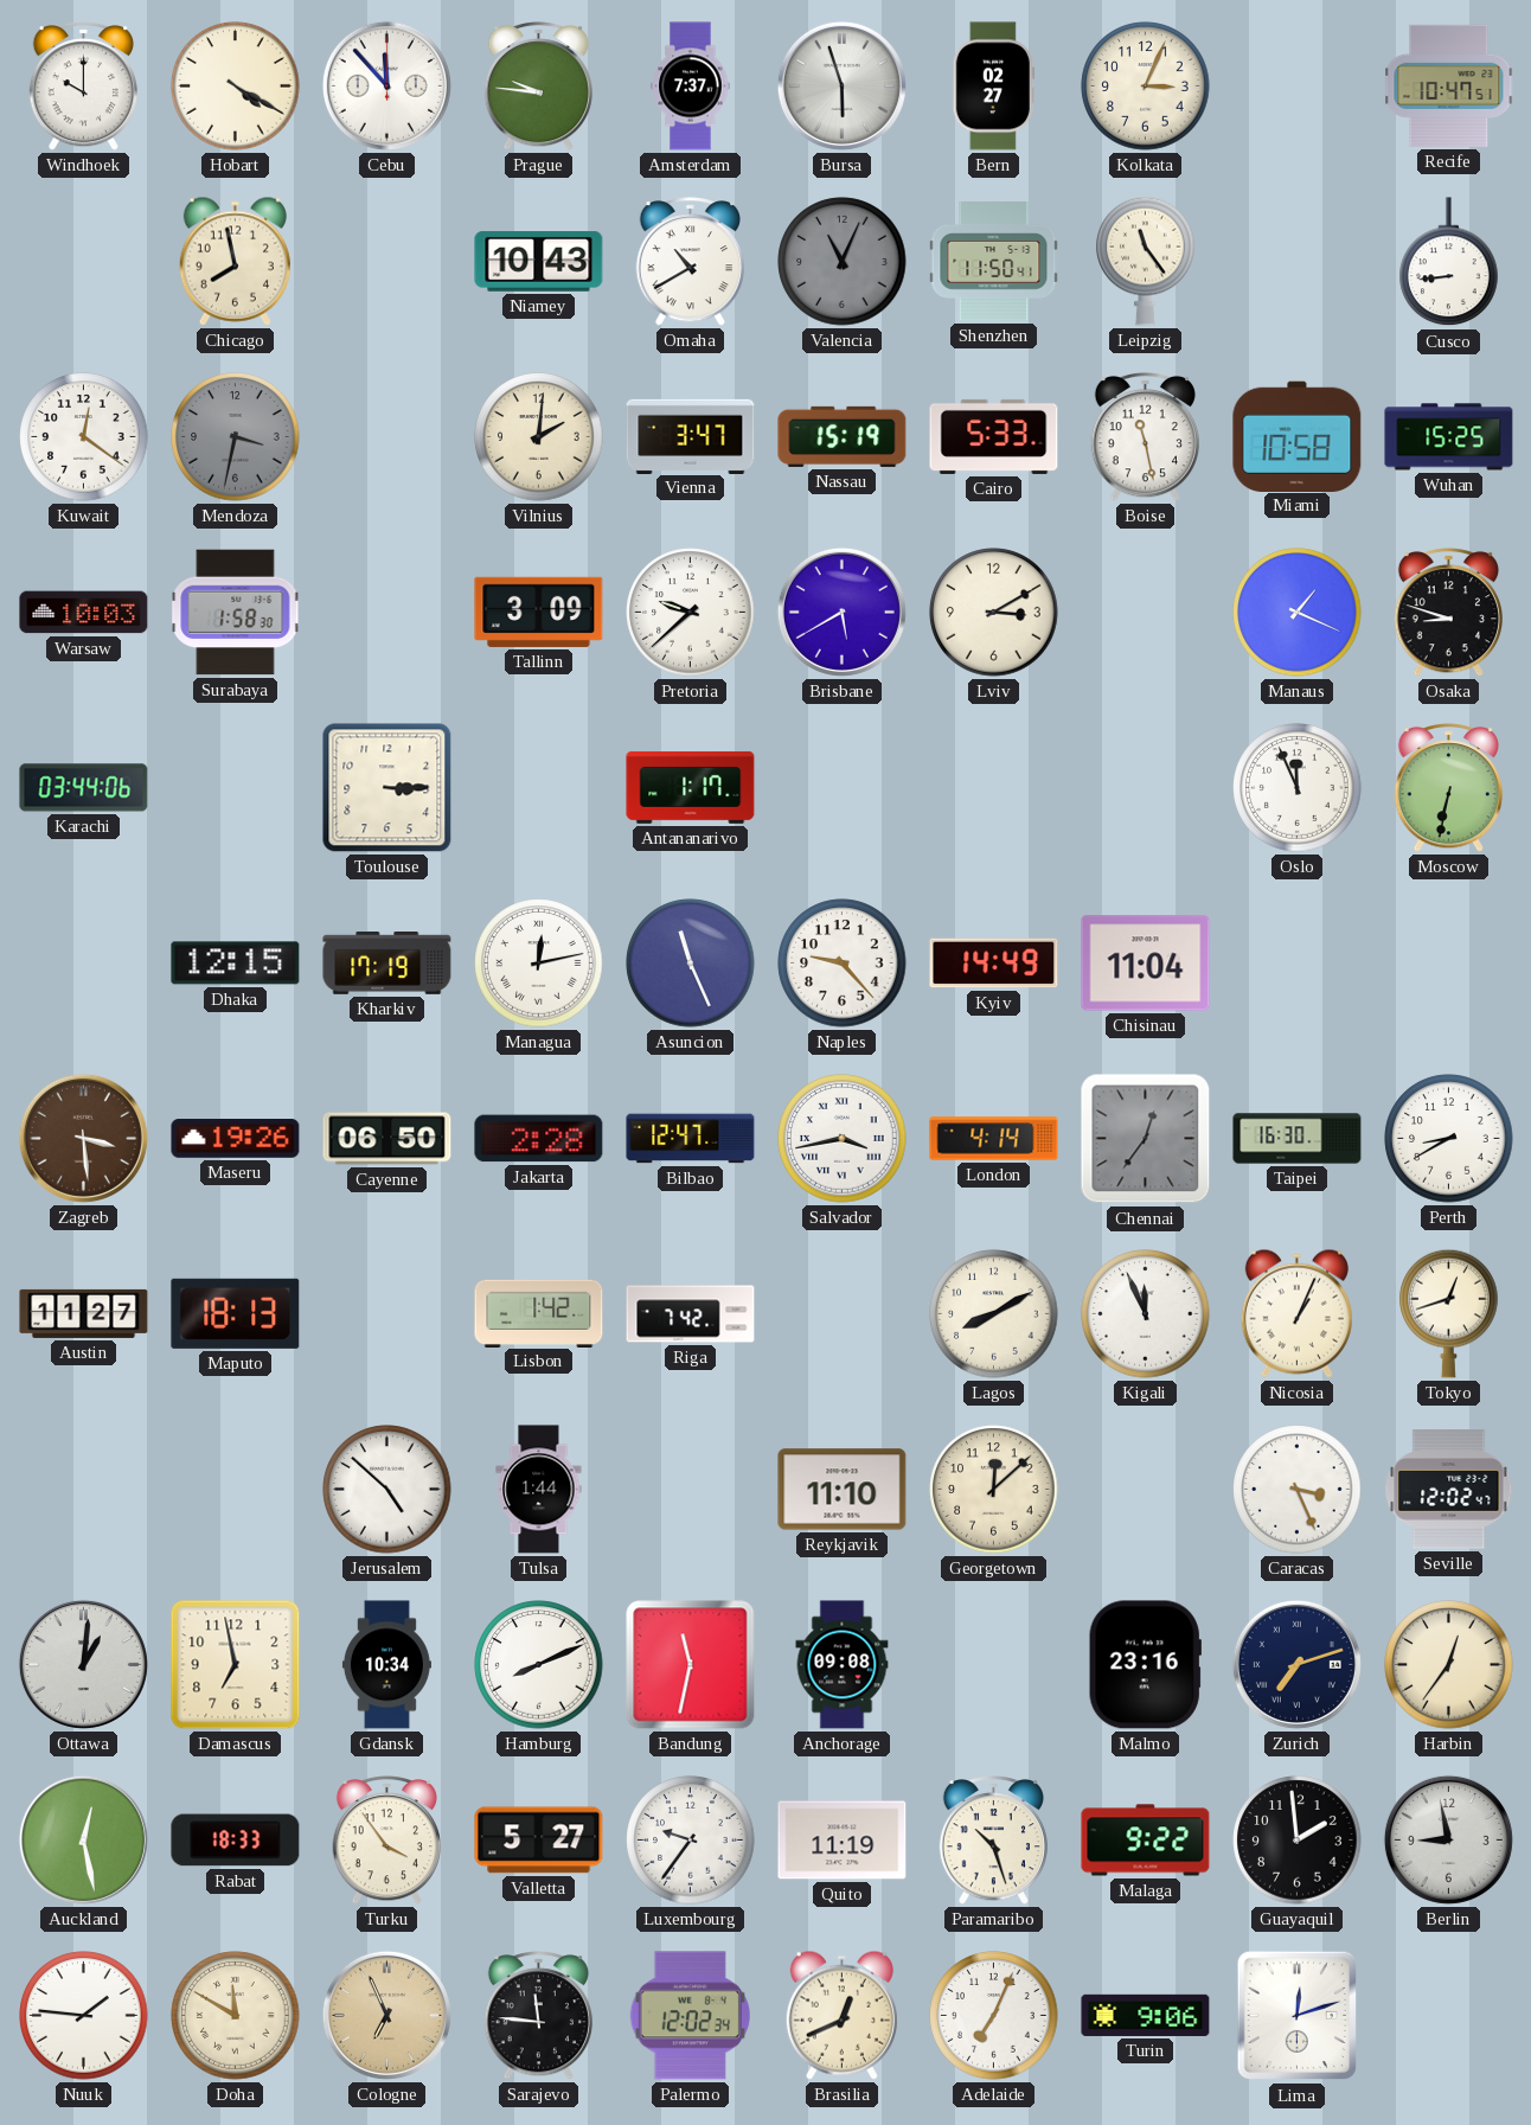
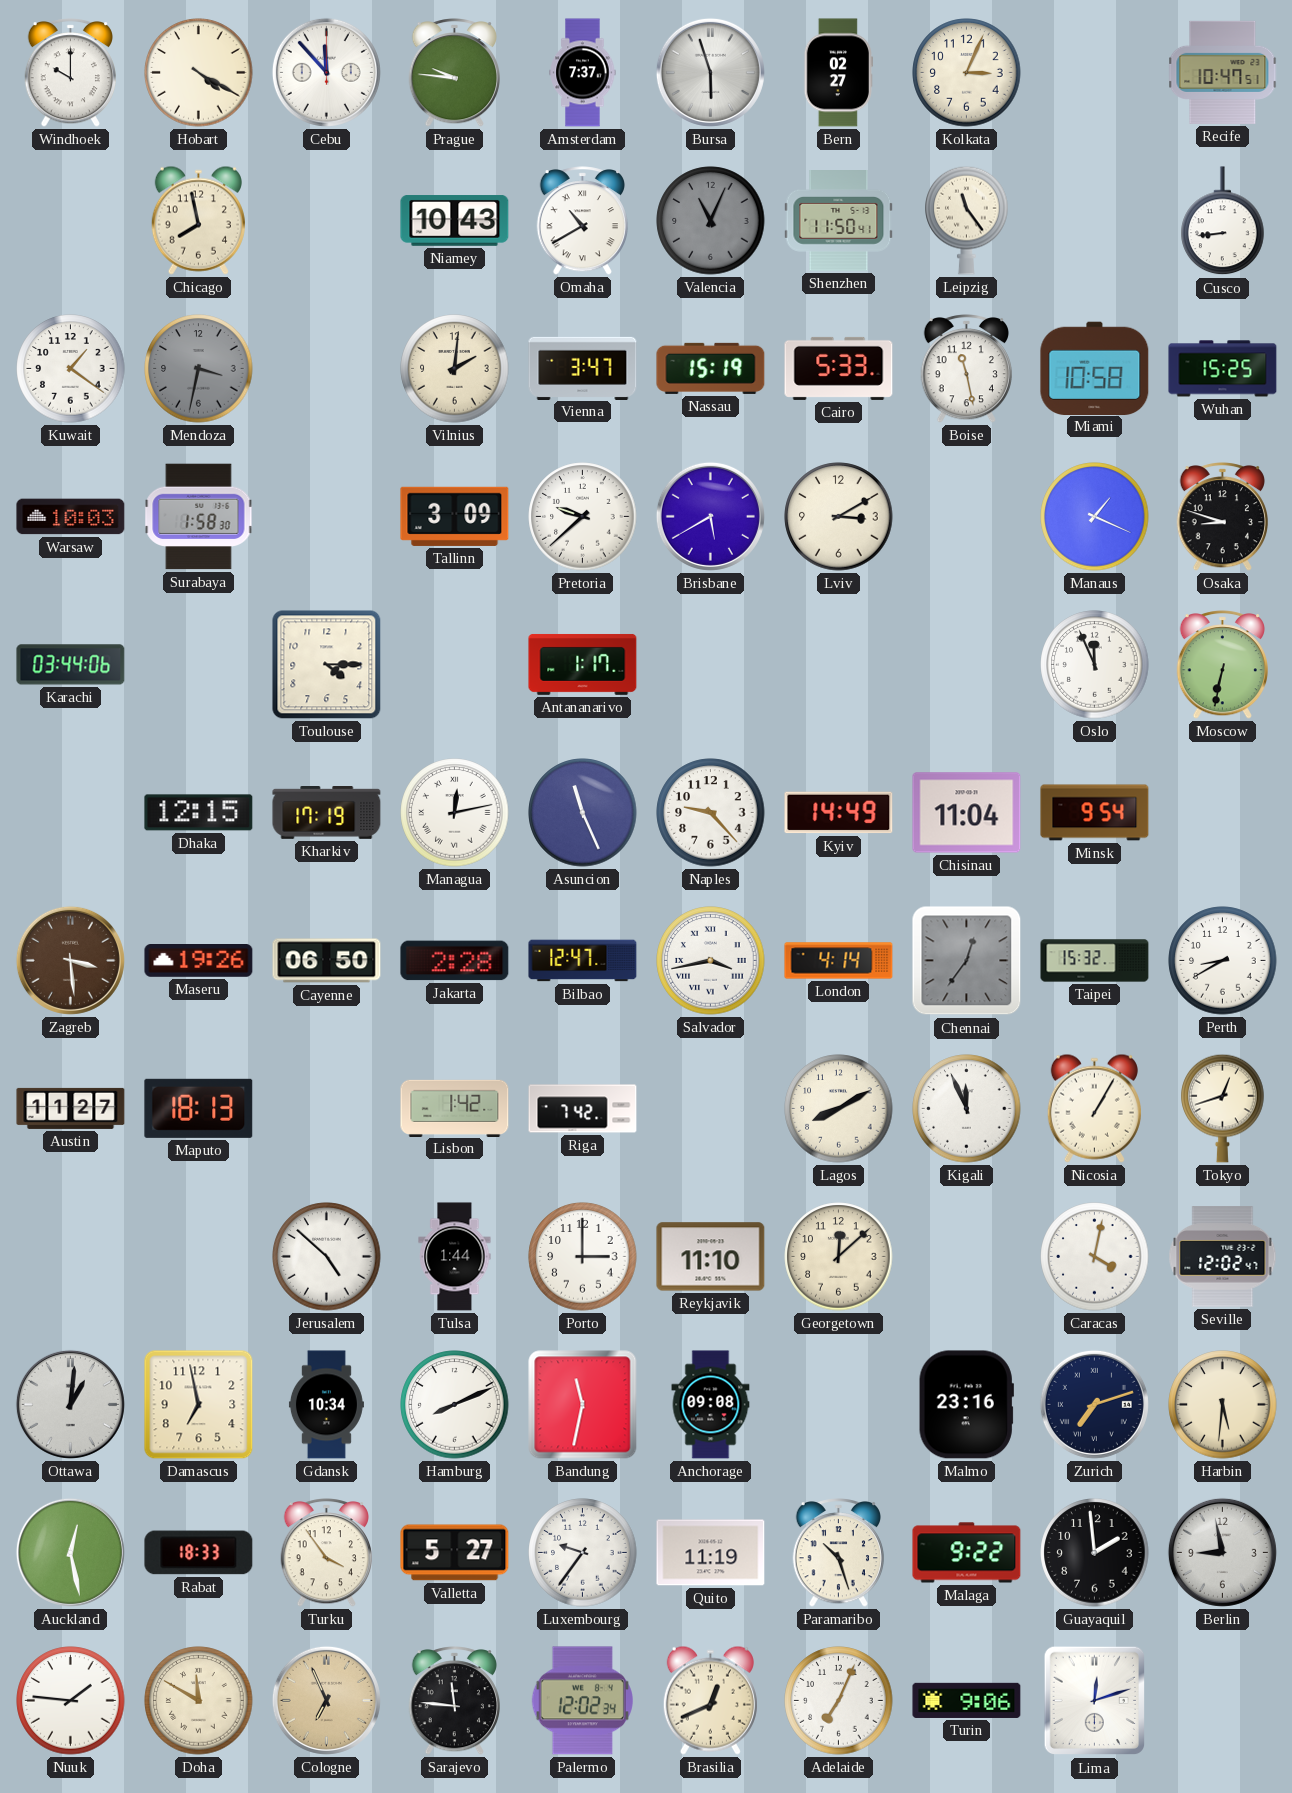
Kuwait: 12:21 -> 1:21 (71, 369)
Toulouse: 3:15 -> 4:15 (327, 665)
Minsk: none -> 9:54 (1095, 813)
Taipei: 16:30 -> 15:32 (1095, 961)
Nicosia: 1:04 -> 1:05 (1094, 1108)
Porto: none -> 3:00 (583, 1257)
Caracas: 3:26 -> 4:02 (1095, 1257)
Harbin: 12:36 -> 5:31 (1223, 1405)
